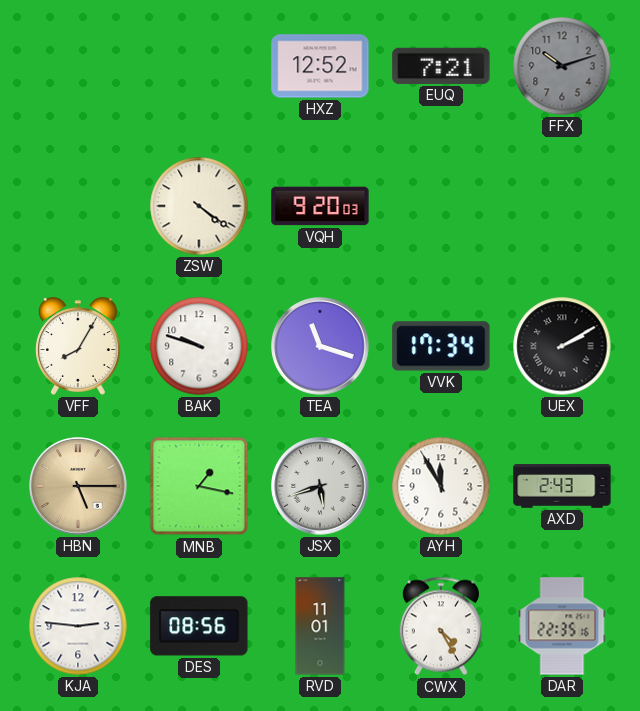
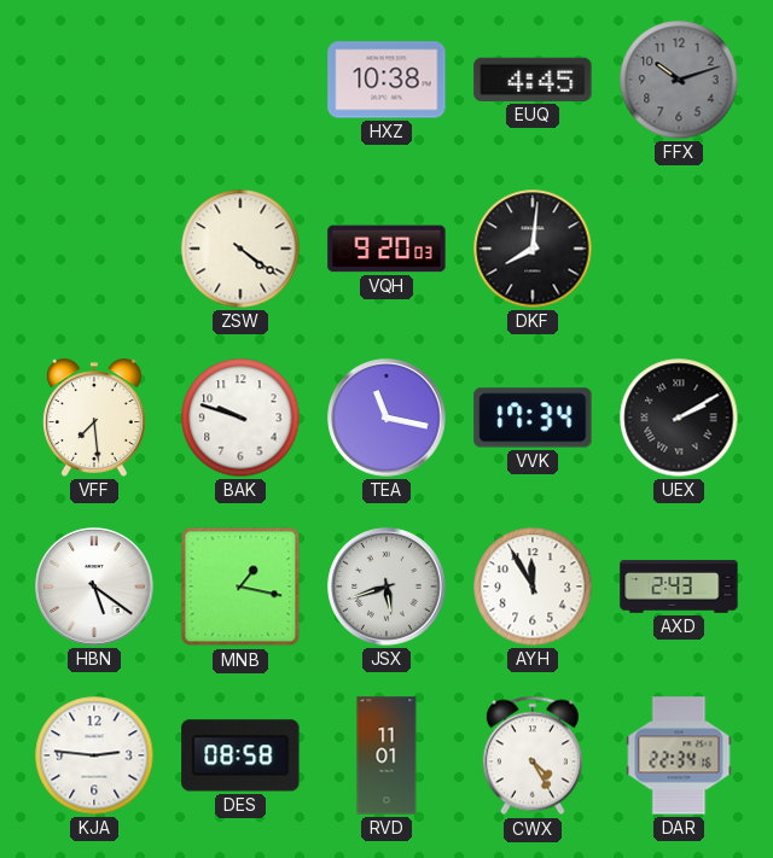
HXZ: 12:52 -> 10:38 (386, 80)
EUQ: 7:21 -> 4:45 (533, 80)
DKF: none -> 8:01 (533, 249)
VFF: 8:05 -> 7:29 (94, 418)
TEA: 11:18 -> 11:17 (386, 418)
HBN: 5:15 -> 5:21 (94, 586)
HBN dial: champagne -> white (94, 586)
DES: 08:56 -> 08:58 (240, 755)
DAR: 22:35 -> 22:34 (679, 755)
